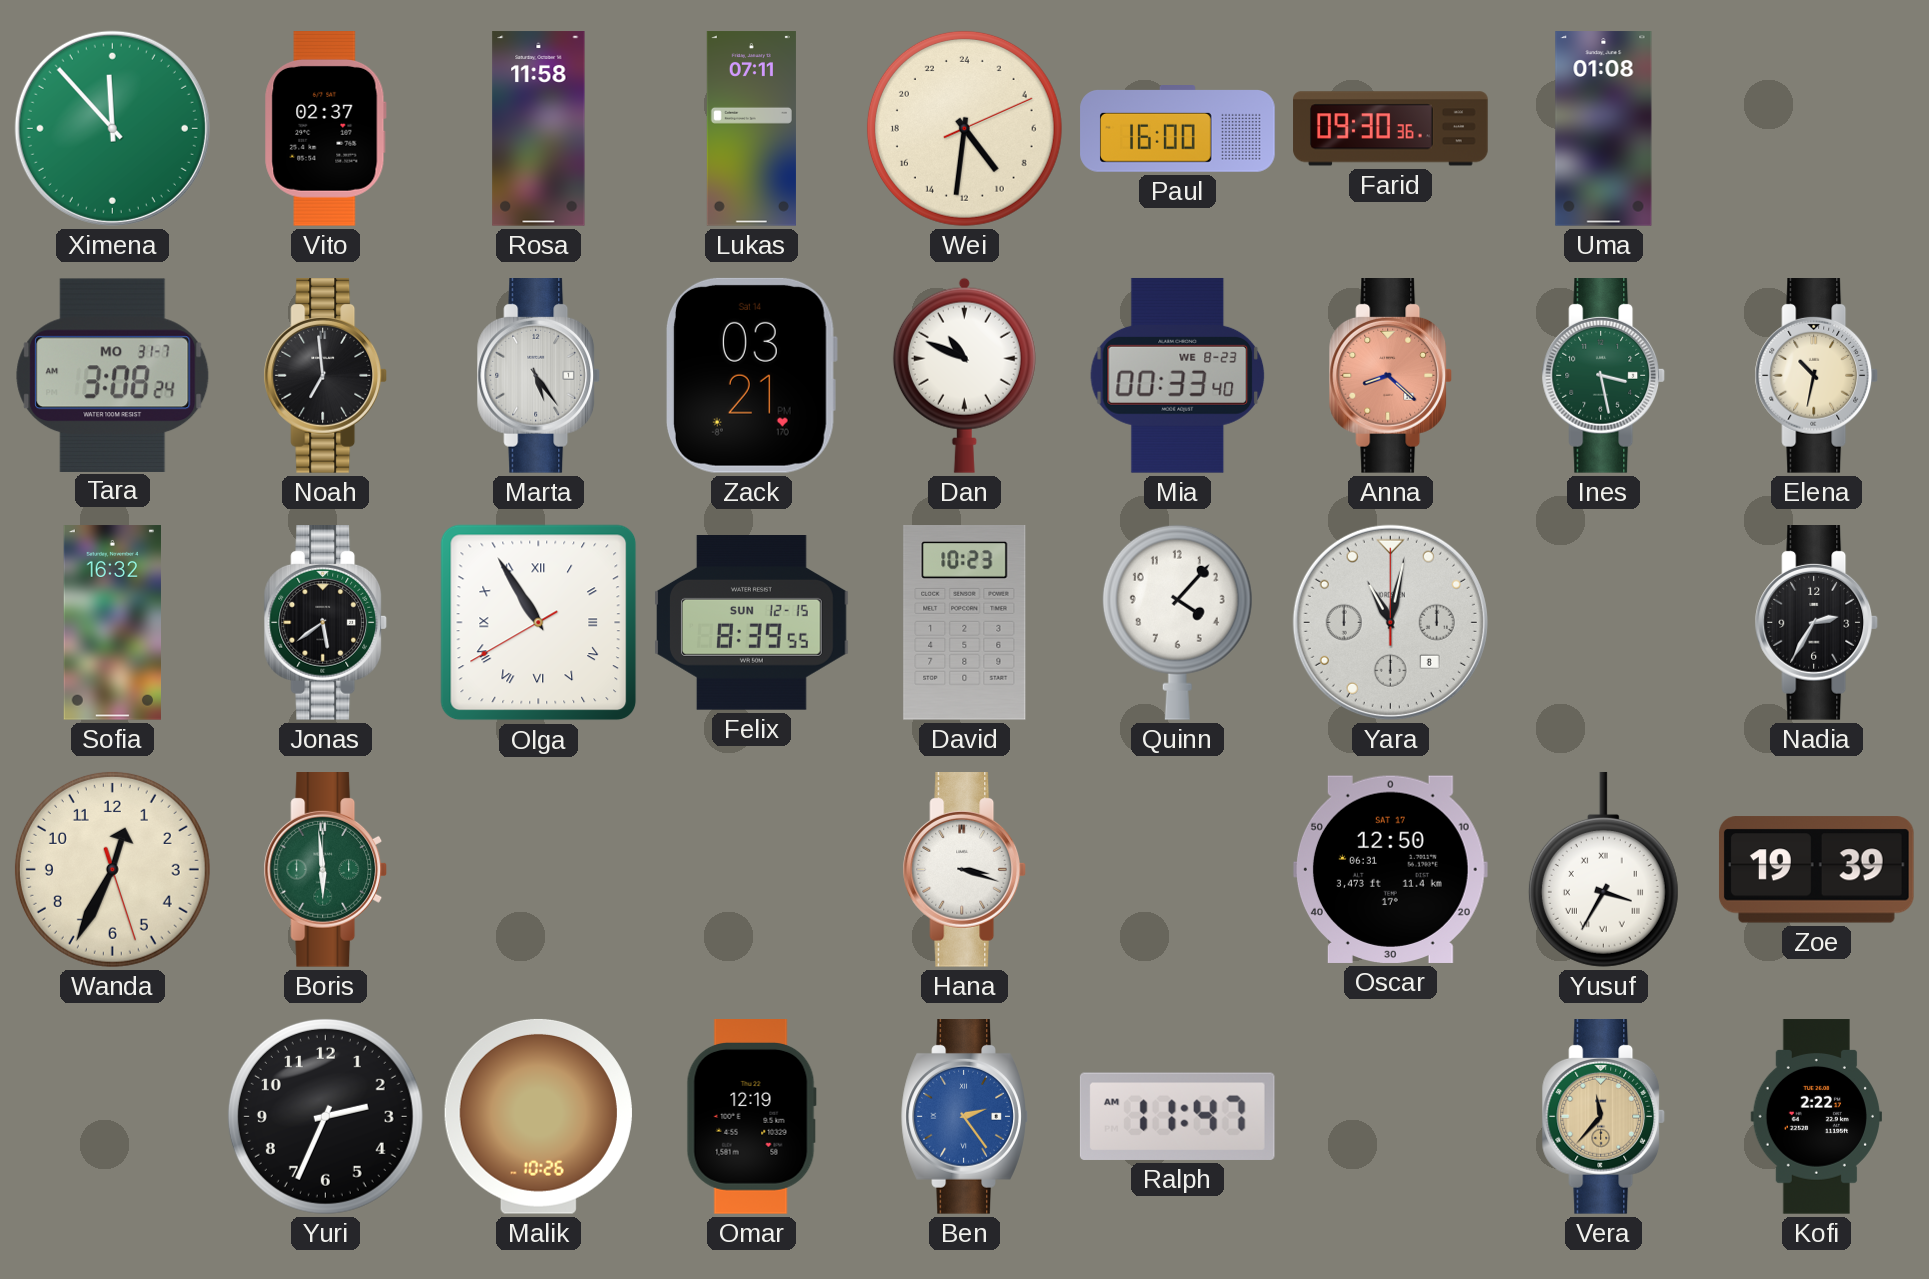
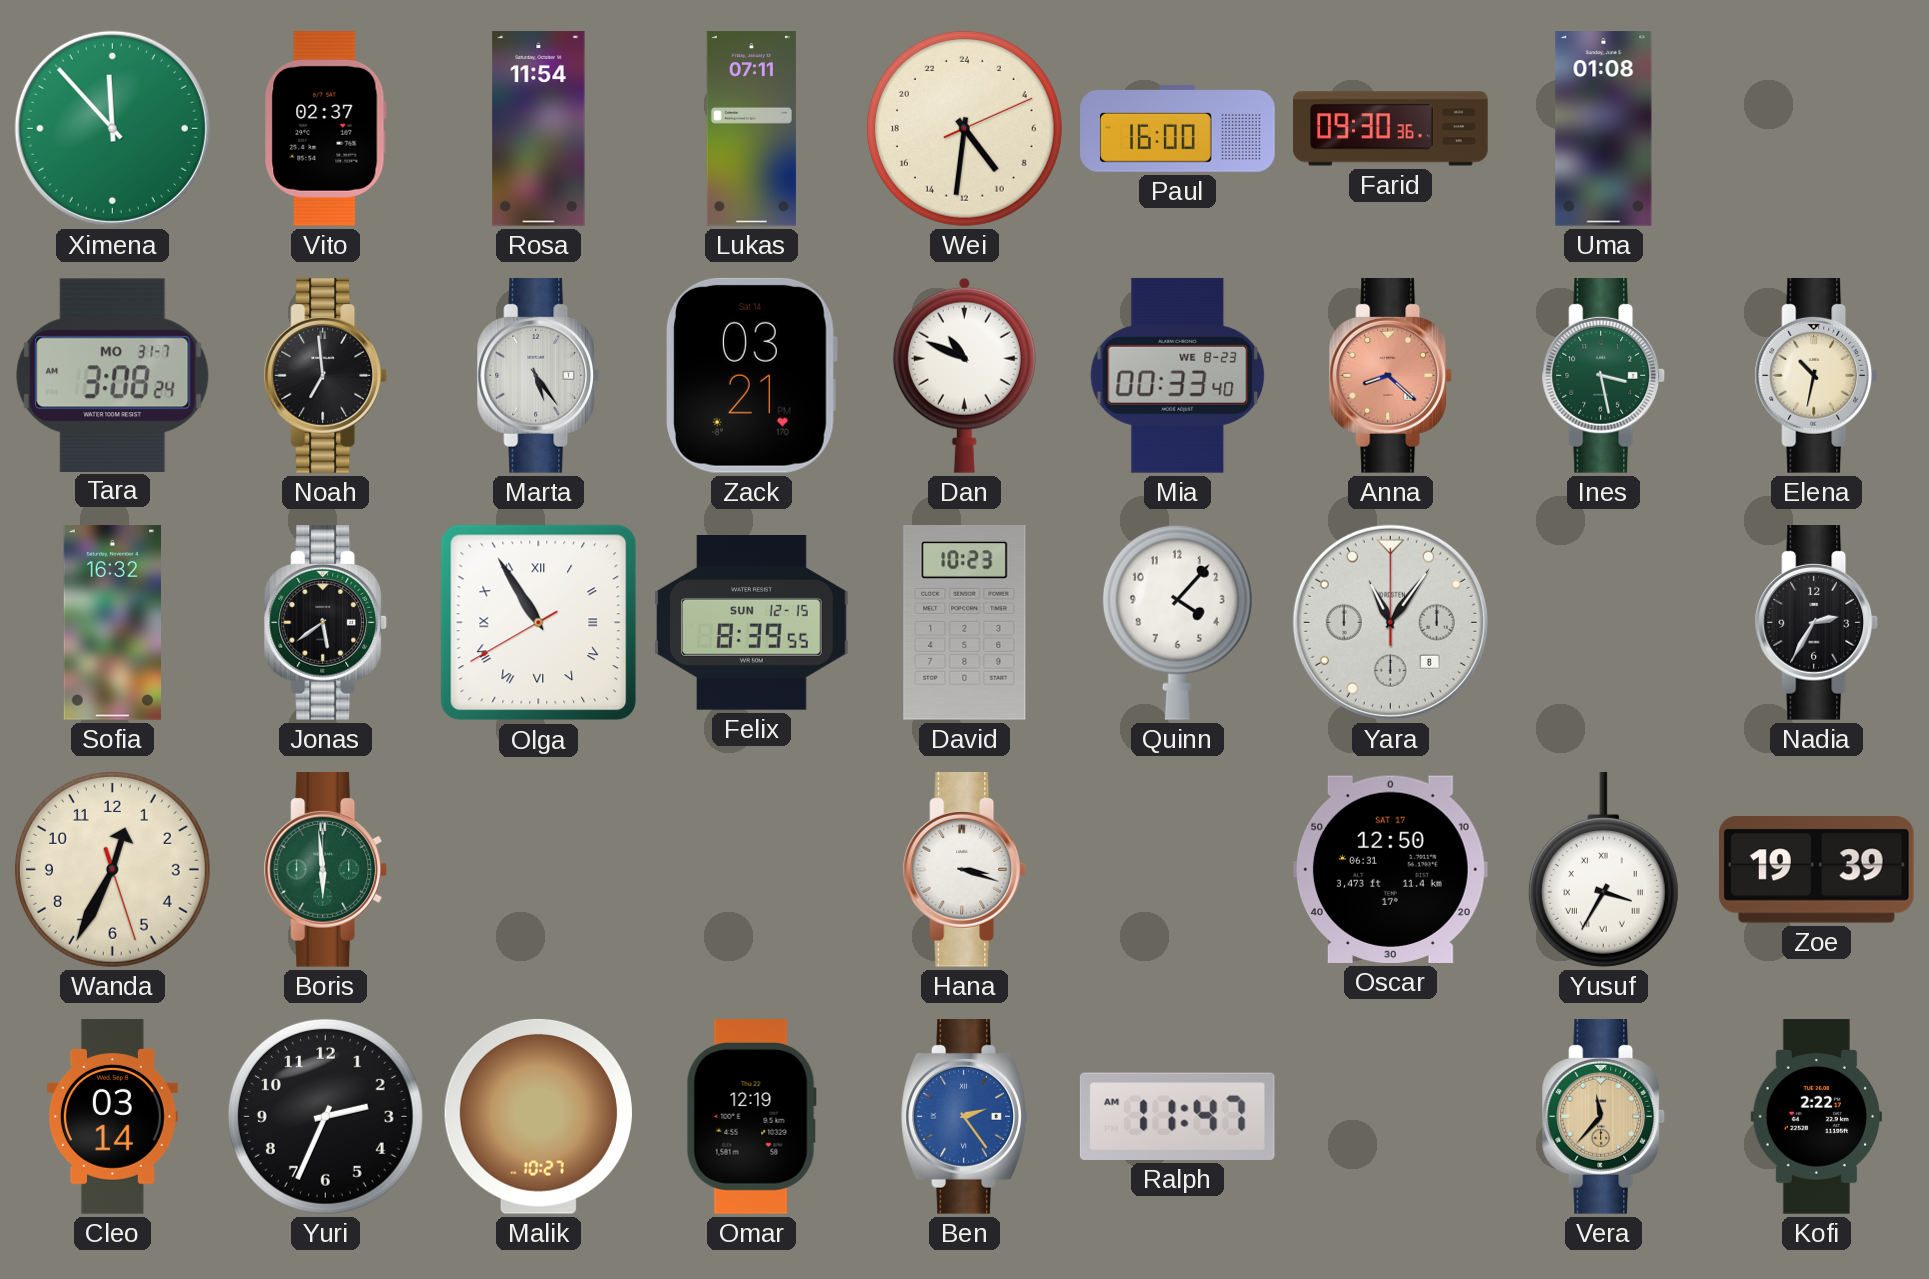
Rosa: 11:58 -> 11:54 (539, 129)
Yara: 11:02 -> 11:06 (1390, 622)
Cleo: none -> 03:14 (112, 1117)
Malik: 10:26 -> 10:27 (538, 1116)
